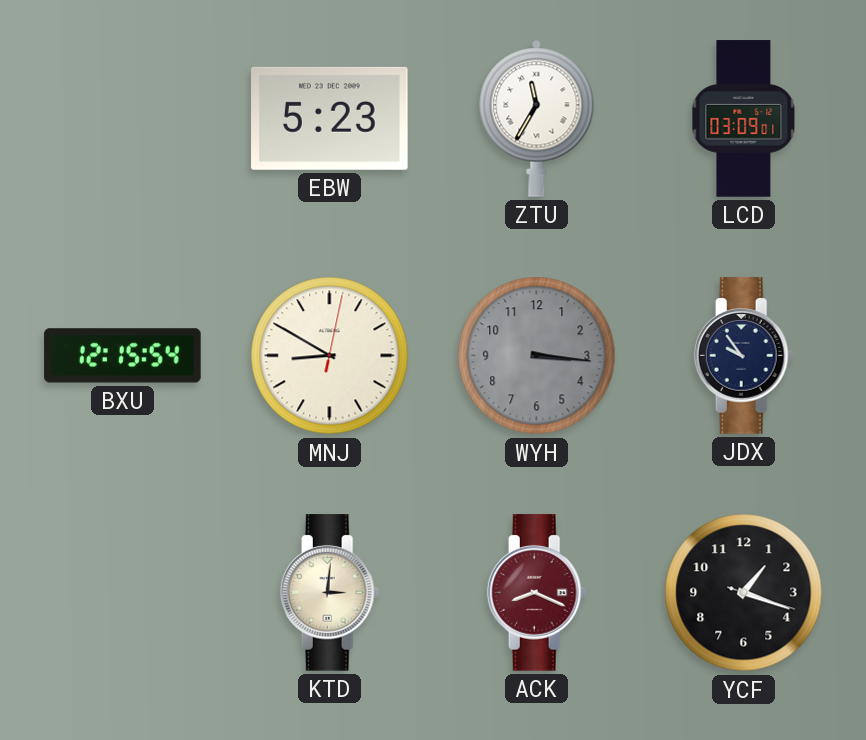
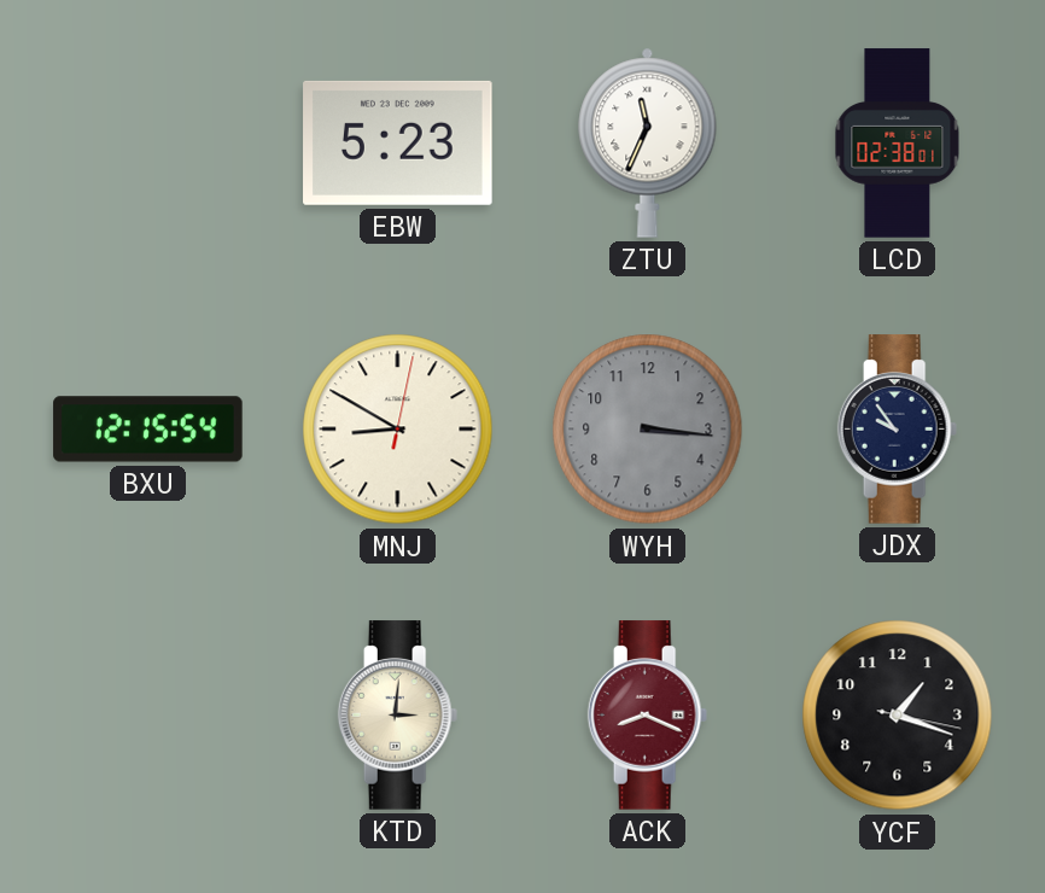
ZTU: 11:35 -> 11:34 (648, 142)
LCD: 03:09 -> 02:38 (898, 144)
YCF: 1:18:18 -> 1:18:17 (898, 716)
